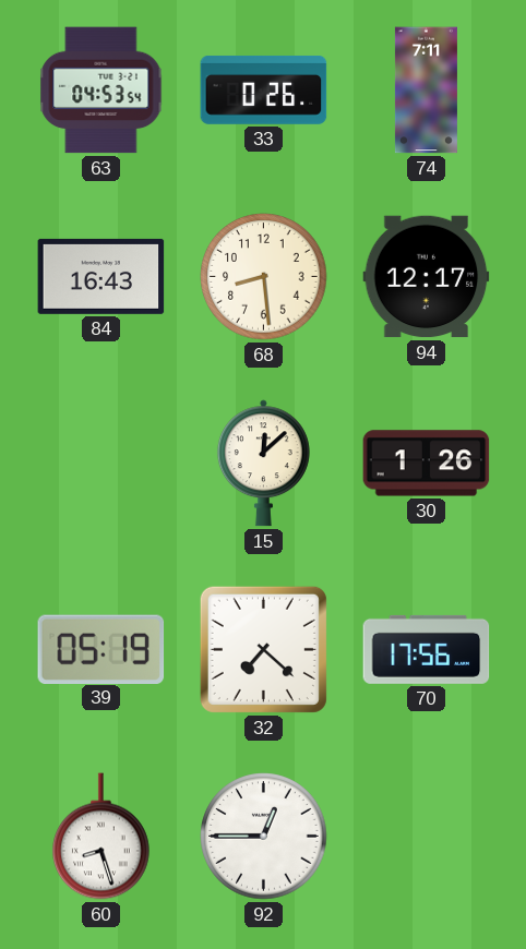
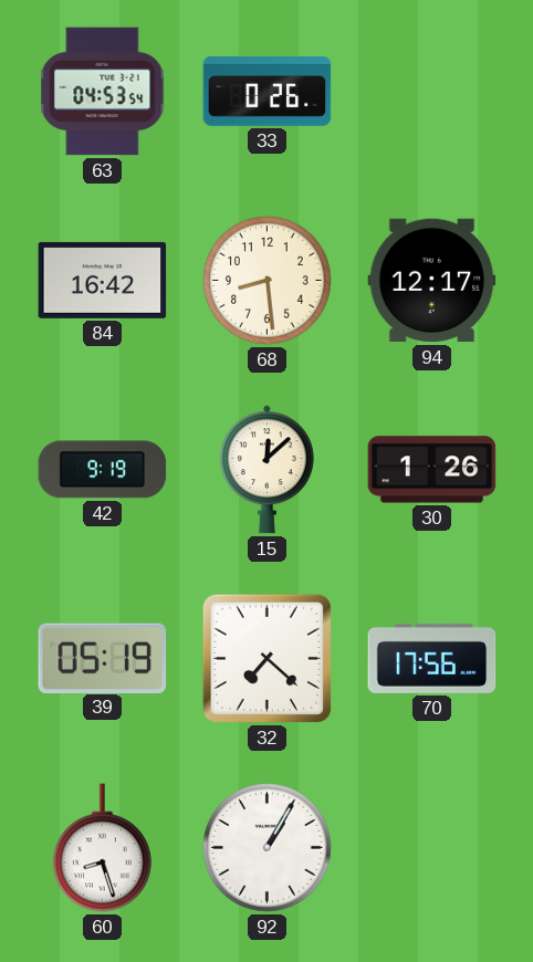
74: 7:11 -> none (426, 91)
84: 16:43 -> 16:42 (103, 280)
42: none -> 9:19 (103, 470)
92: 12:45 -> 1:05 (268, 848)
